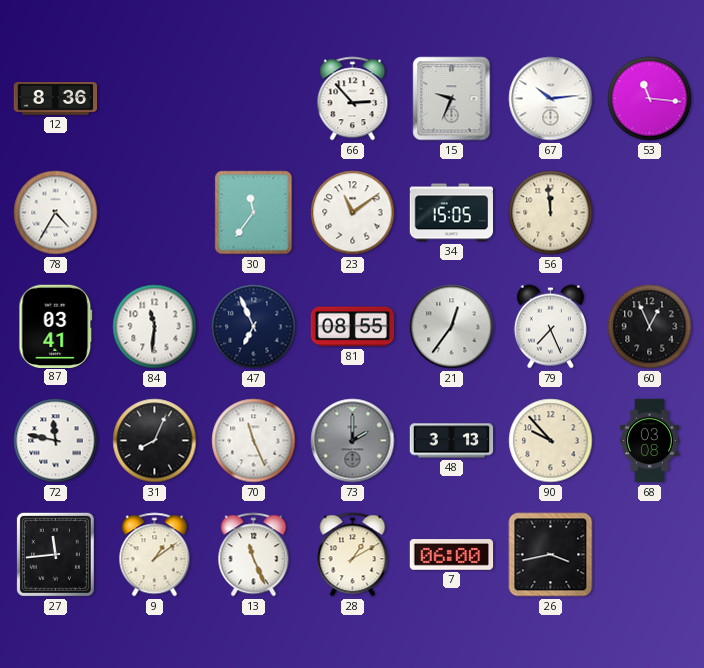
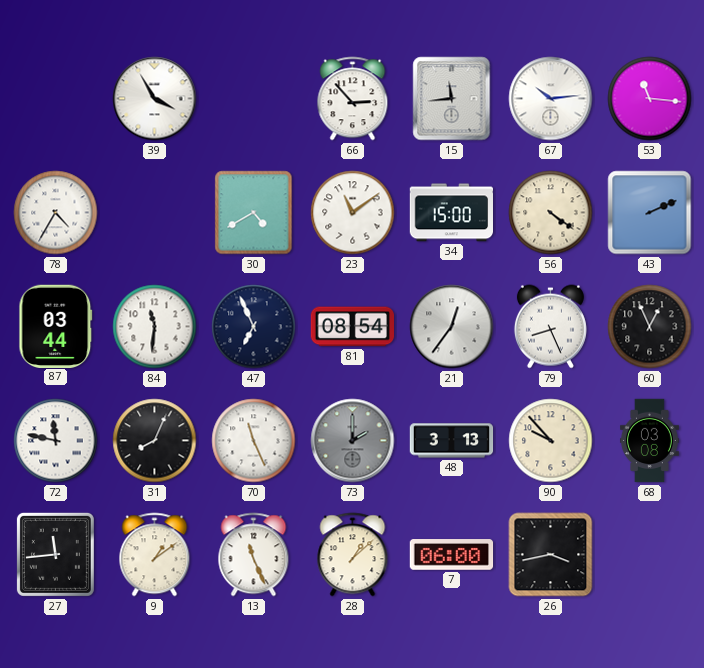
12: 8:36 -> none (56, 99)
39: none -> 3:55 (155, 99)
15: 9:34 -> 11:44 (452, 99)
30: 11:36 -> 4:40 (254, 213)
34: 15:05 -> 15:00 (452, 213)
56: 11:59 -> 4:21 (551, 213)
43: none -> 2:11 (650, 213)
87: 03:41 -> 03:44 (56, 326)
81: 08:55 -> 08:54 (353, 327)
79: 7:26 -> 8:26 (550, 327)
28: 1:10 -> 1:08 (353, 555)
